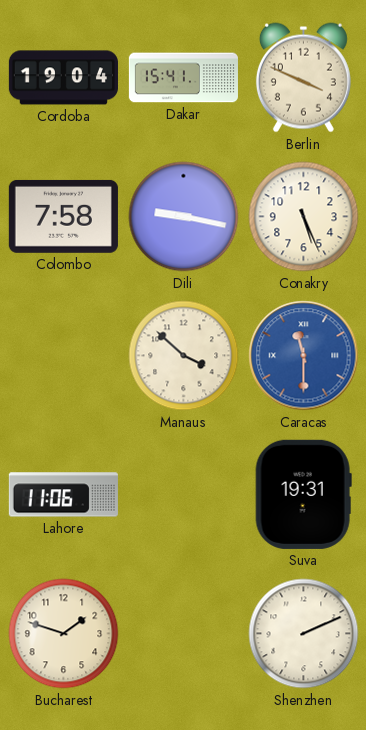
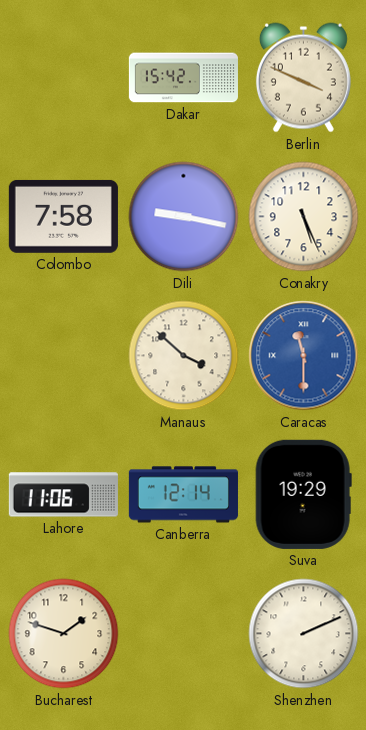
Cordoba: 19:04 -> none (63, 78)
Dakar: 15:41 -> 15:42 (183, 78)
Canberra: none -> 12:14 (183, 495)
Suva: 19:31 -> 19:29 (303, 494)
